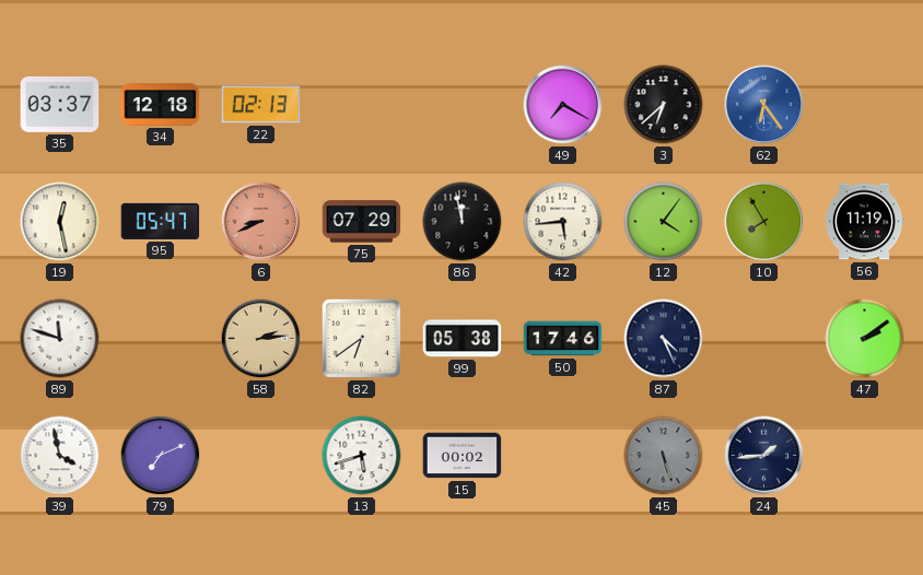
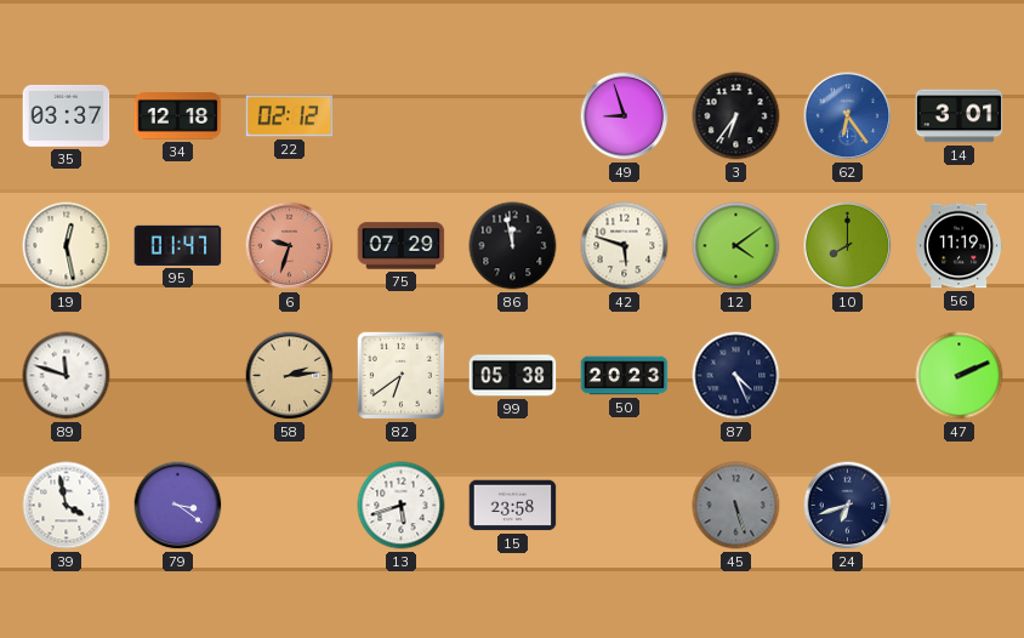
22: 02:13 -> 02:12 (290, 116)
49: 7:20 -> 8:57 (625, 116)
3: 6:38 -> 6:36 (736, 116)
14: none -> 3:01 (960, 116)
95: 05:47 -> 01:47 (178, 245)
6: 8:41 -> 9:33 (290, 246)
42: 5:44 -> 5:48 (625, 246)
12: 4:06 -> 4:09 (736, 246)
10: 7:55 -> 8:00 (848, 246)
50: 17:46 -> 20:23 (625, 376)
47: 2:09 -> 2:11 (960, 376)
79: 7:11 -> 3:21 (178, 506)
15: 00:02 -> 23:58 (513, 506)
24: 1:44 -> 6:42 (848, 506)
